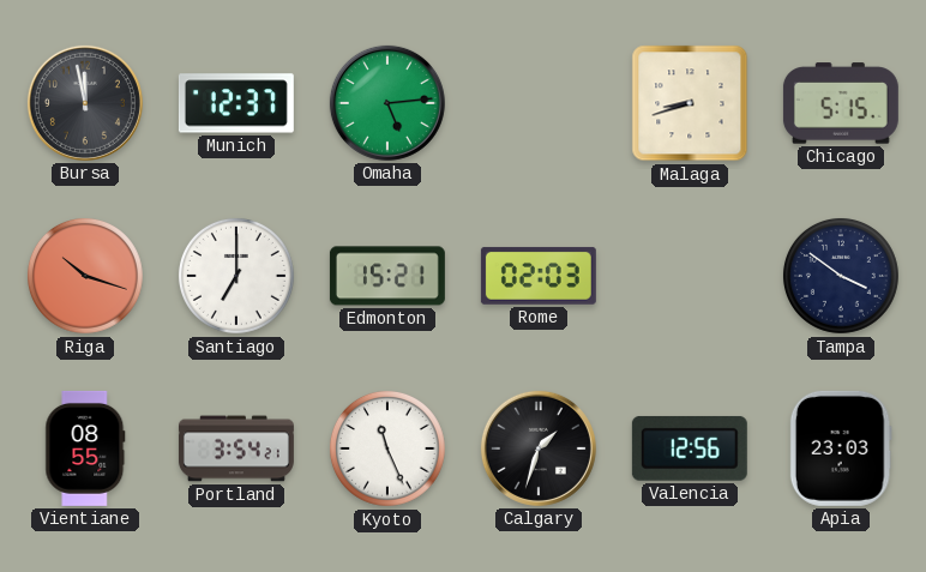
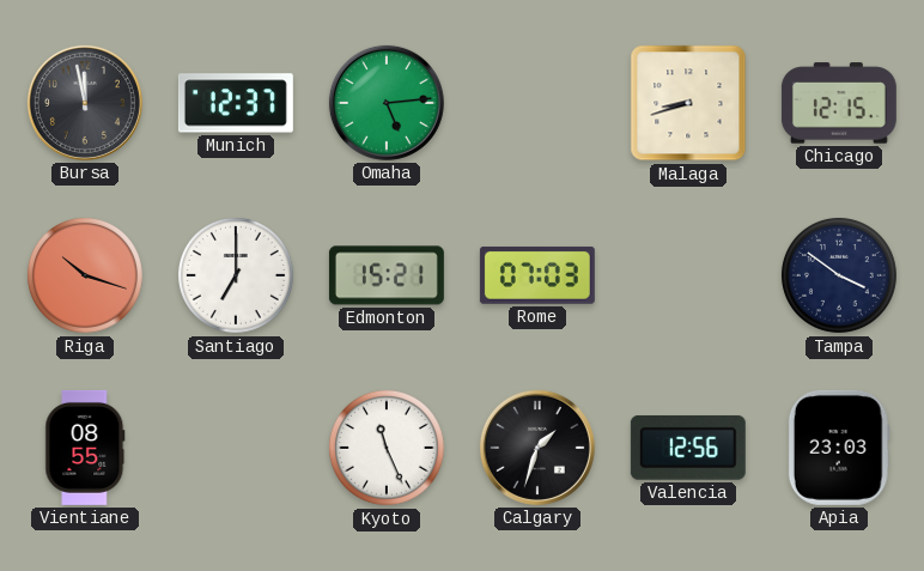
Chicago: 5:15 -> 12:15 (839, 103)
Rome: 02:03 -> 07:03 (537, 275)
Portland: 3:54 -> none (236, 448)
